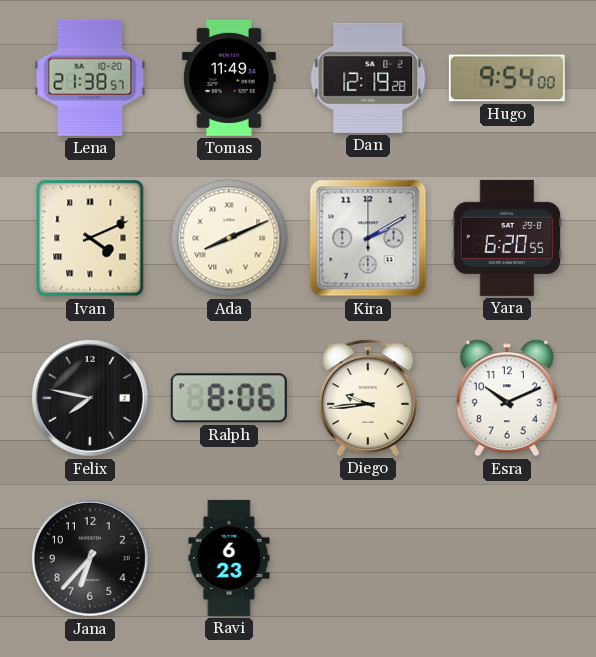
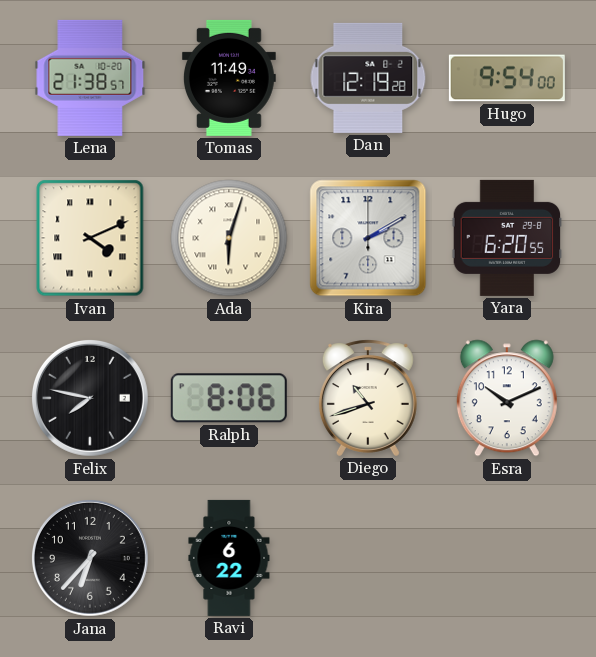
Ada: 8:11 -> 6:03 (229, 238)
Diego: 9:44 -> 10:42 (368, 398)
Ravi: 6:23 -> 6:22 (229, 558)
